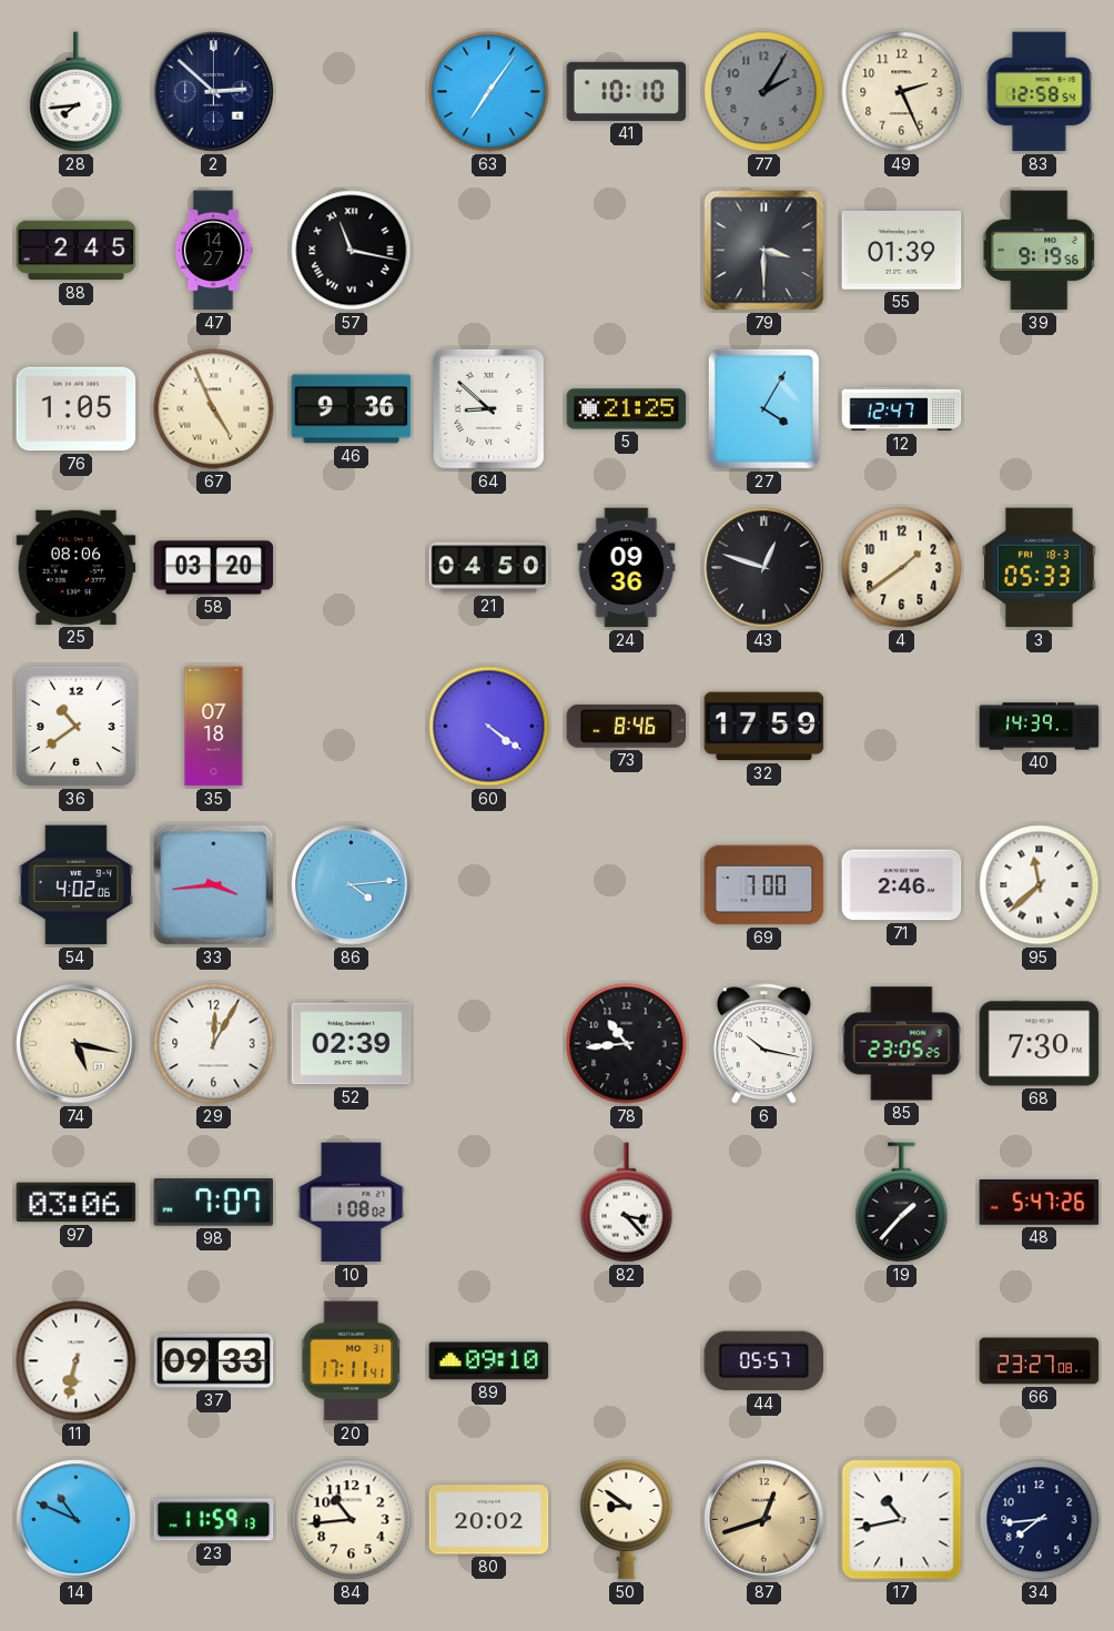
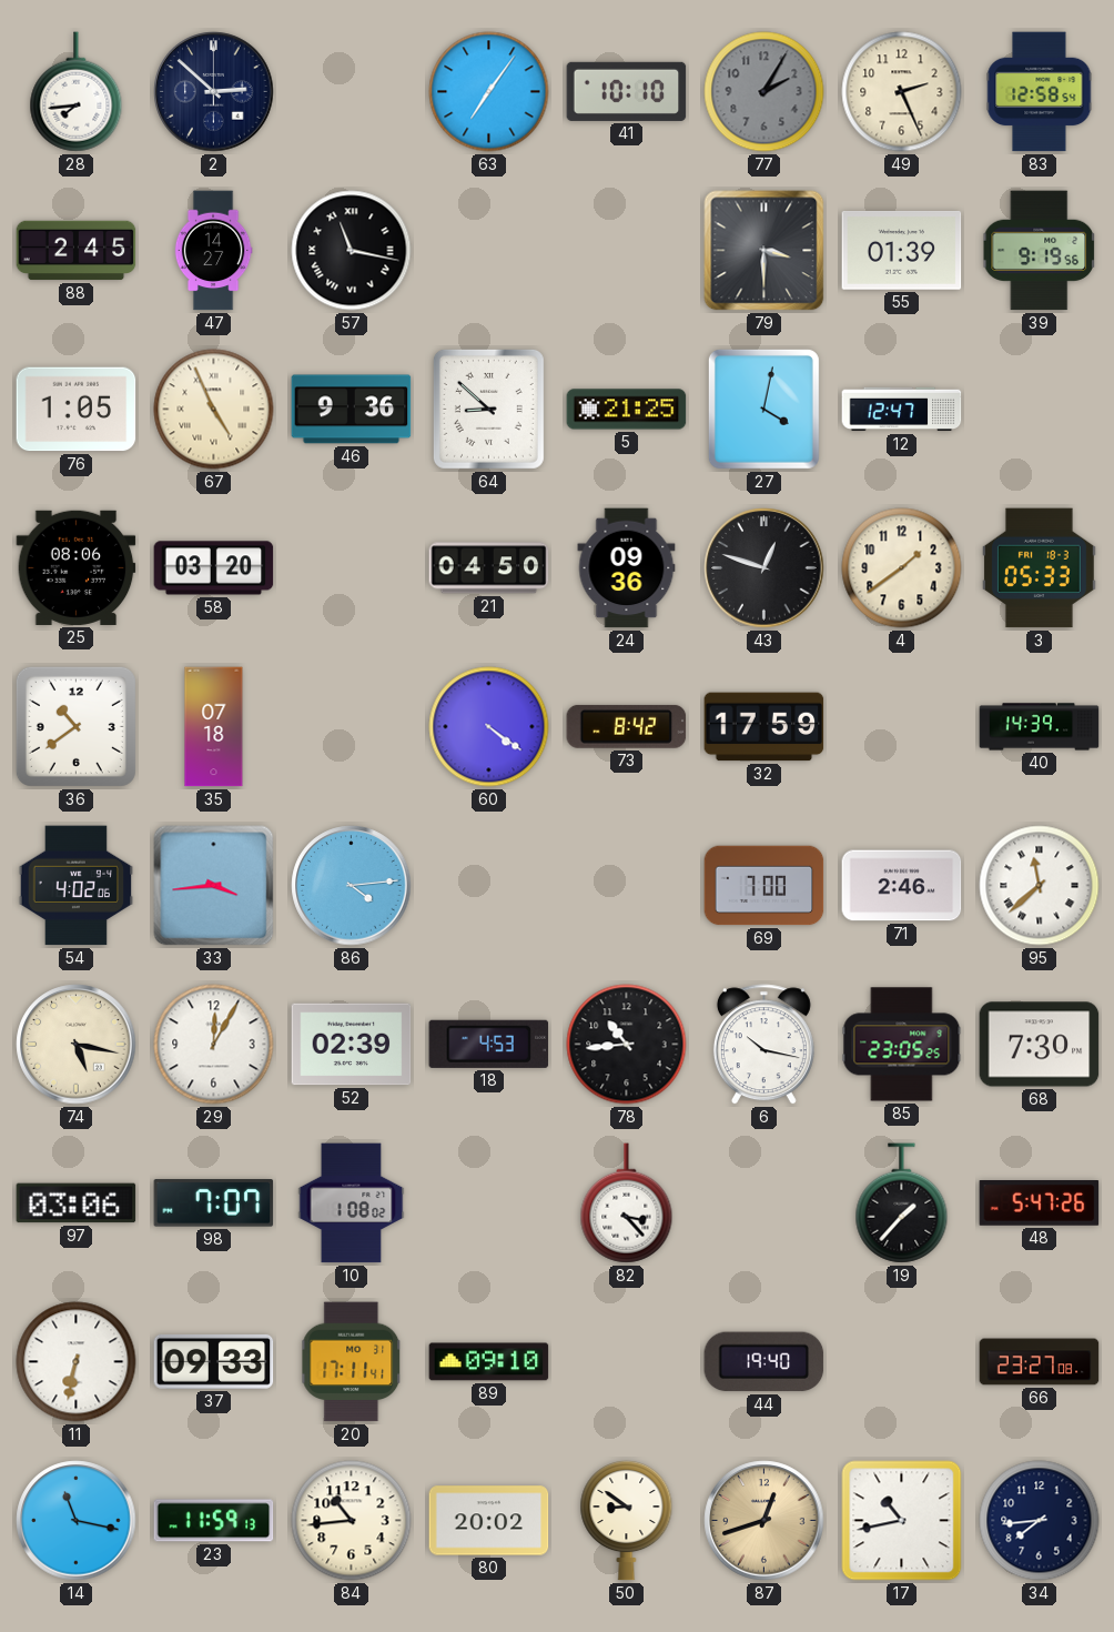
27: 4:05 -> 4:02 (763, 409)
73: 8:46 -> 8:42 (627, 726)
18: none -> 4:53 (489, 1044)
44: 05:57 -> 19:40 (764, 1362)
14: 10:49 -> 11:17 (77, 1521)
